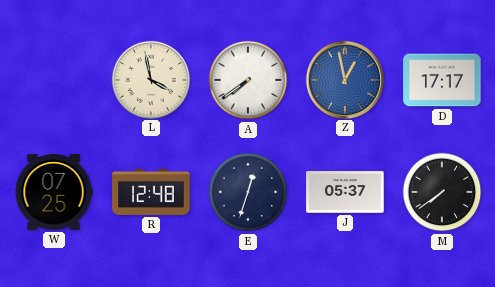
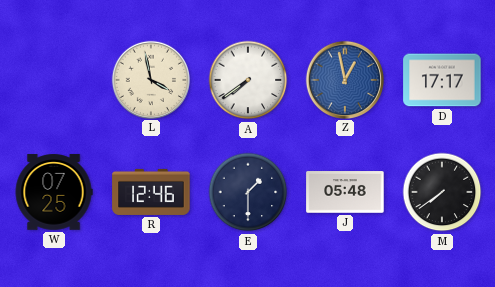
R: 12:48 -> 12:46 (151, 192)
E: 12:33 -> 1:30 (248, 192)
J: 05:37 -> 05:48 (345, 192)
